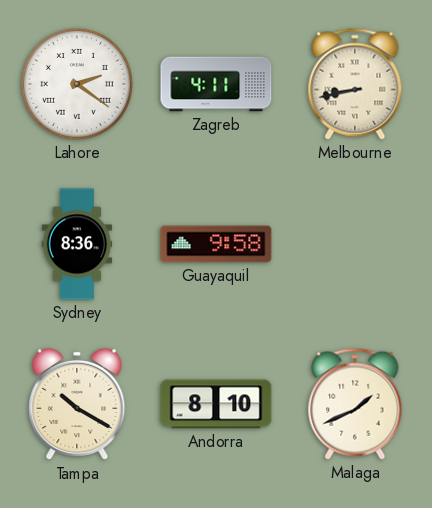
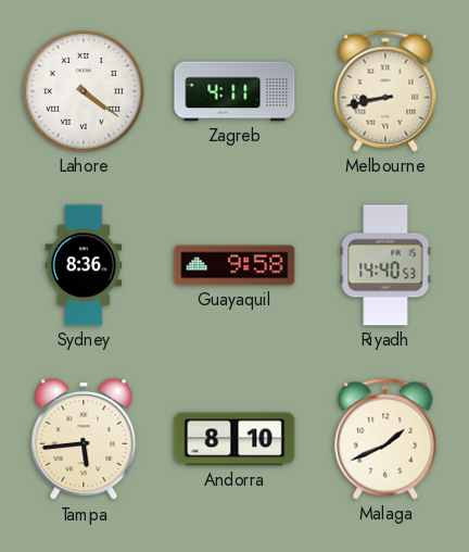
Lahore: 2:21 -> 4:21 (85, 92)
Riyadh: none -> 14:40 (385, 265)
Tampa: 10:20 -> 5:44 (84, 439)
